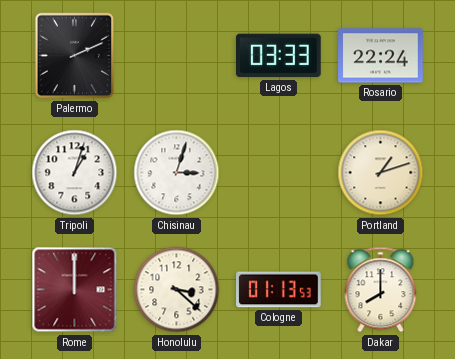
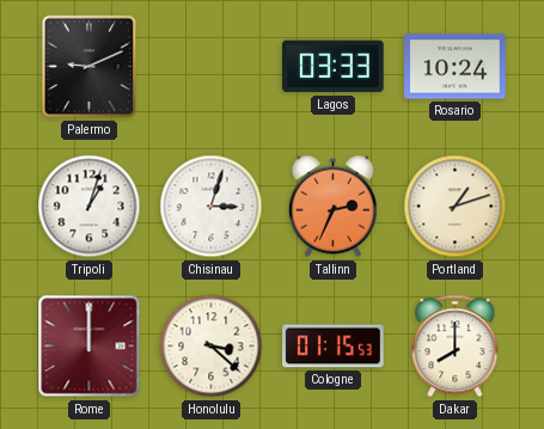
Palermo: 2:11 -> 9:11 (90, 67)
Rosario: 22:24 -> 10:24 (456, 67)
Tallinn: none -> 2:34 (332, 207)
Cologne: 01:13 -> 01:15 (334, 347)
